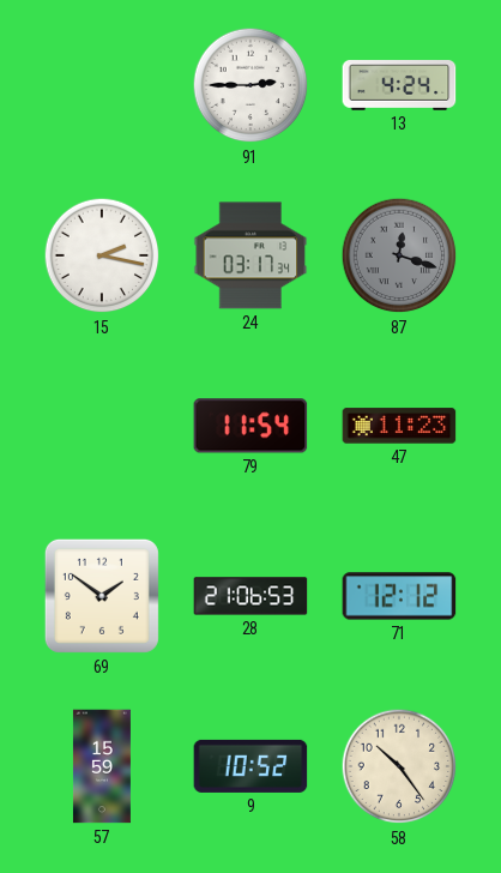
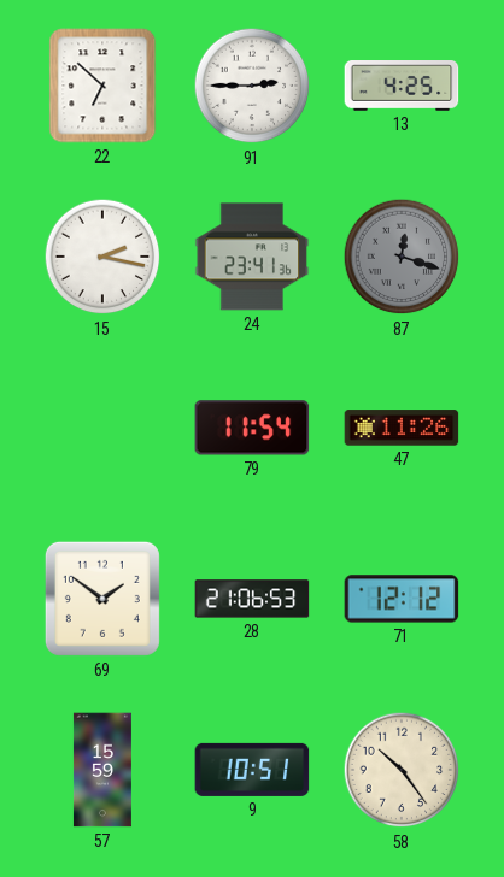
22: none -> 6:52 (102, 86)
13: 4:24 -> 4:25 (402, 86)
24: 03:17 -> 23:41 (252, 257)
47: 11:23 -> 11:26 (402, 428)
9: 10:52 -> 10:51 (252, 770)
